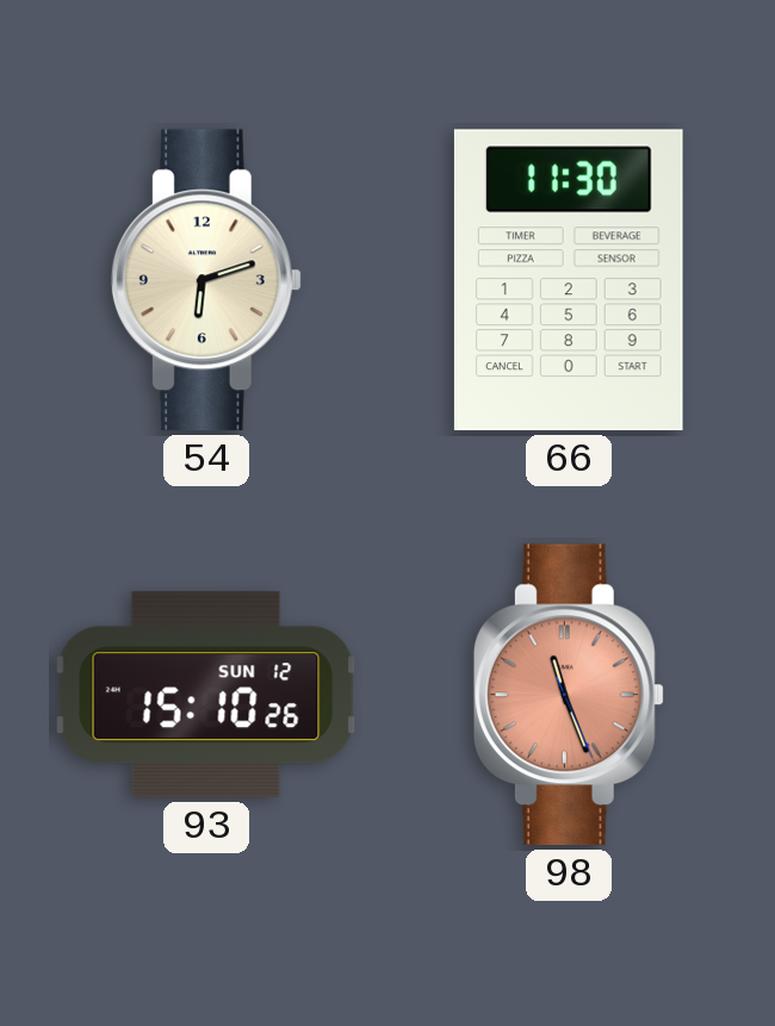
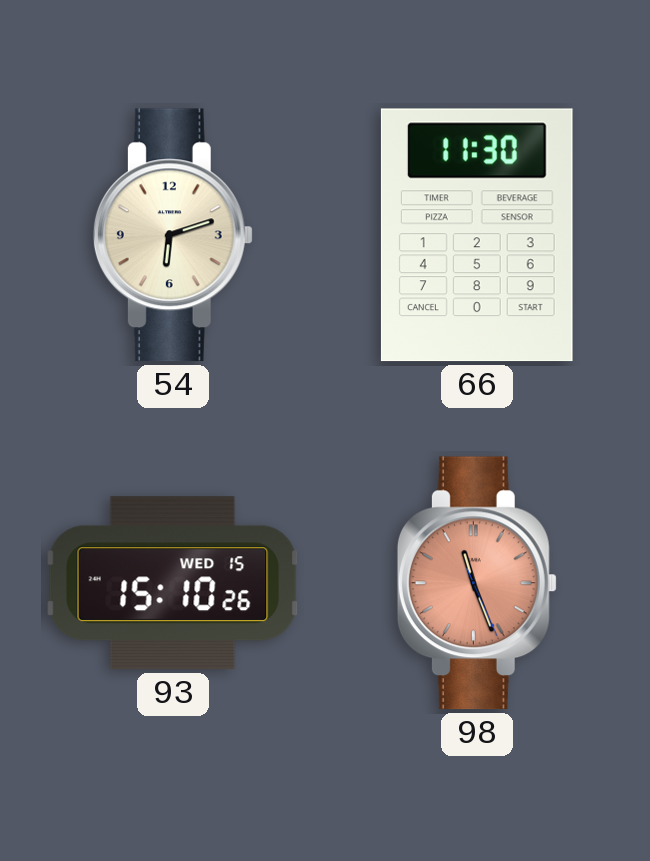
93 date: SUN 12 -> WED 15 (173, 583)
